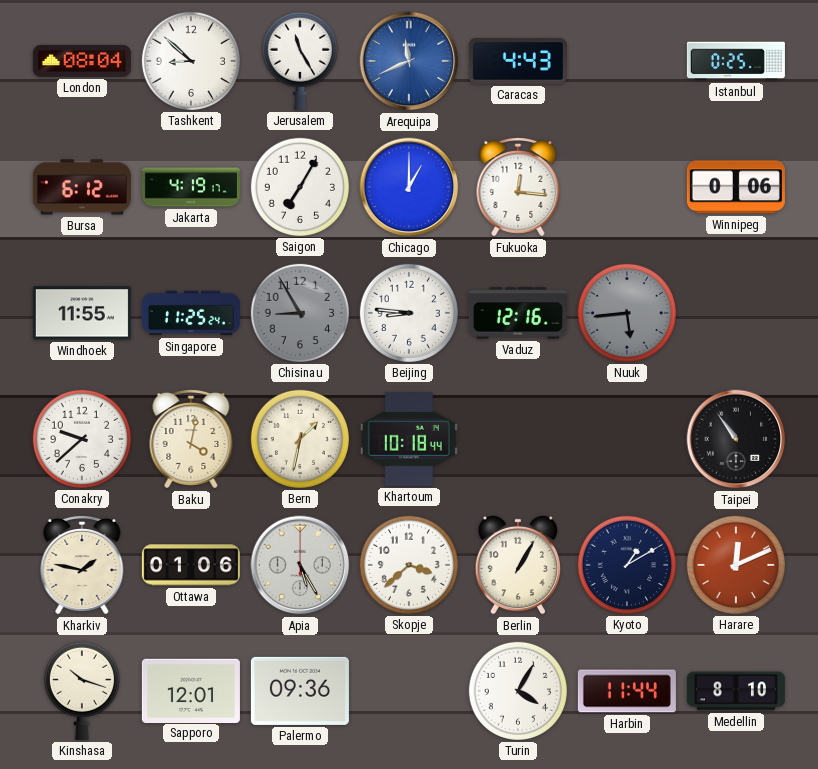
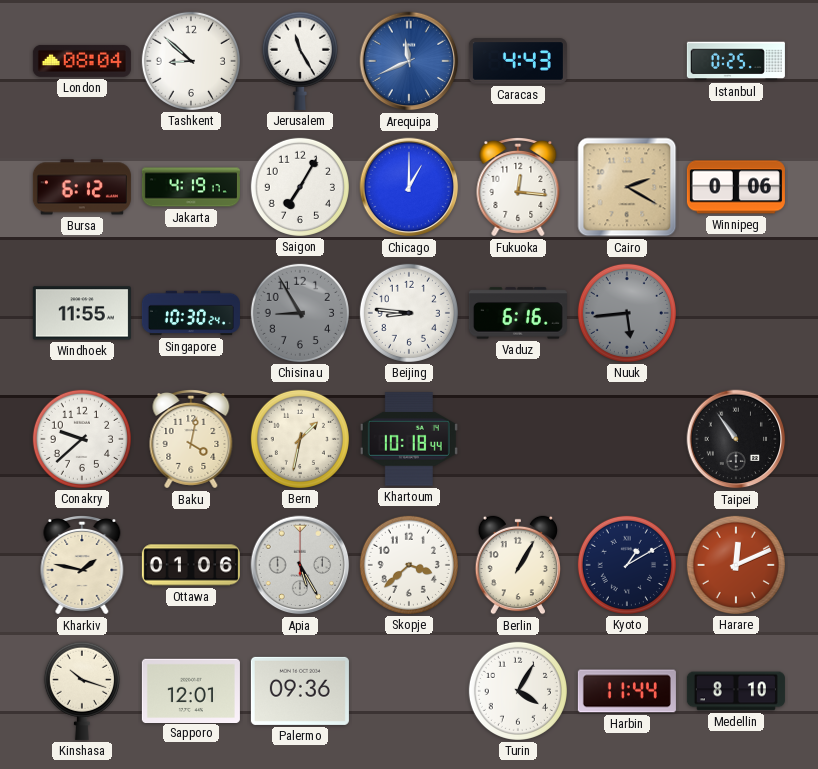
Cairo: none -> 2:20 (627, 187)
Singapore: 11:25 -> 10:30 (191, 313)
Vaduz: 12:16 -> 6:16 (518, 313)
